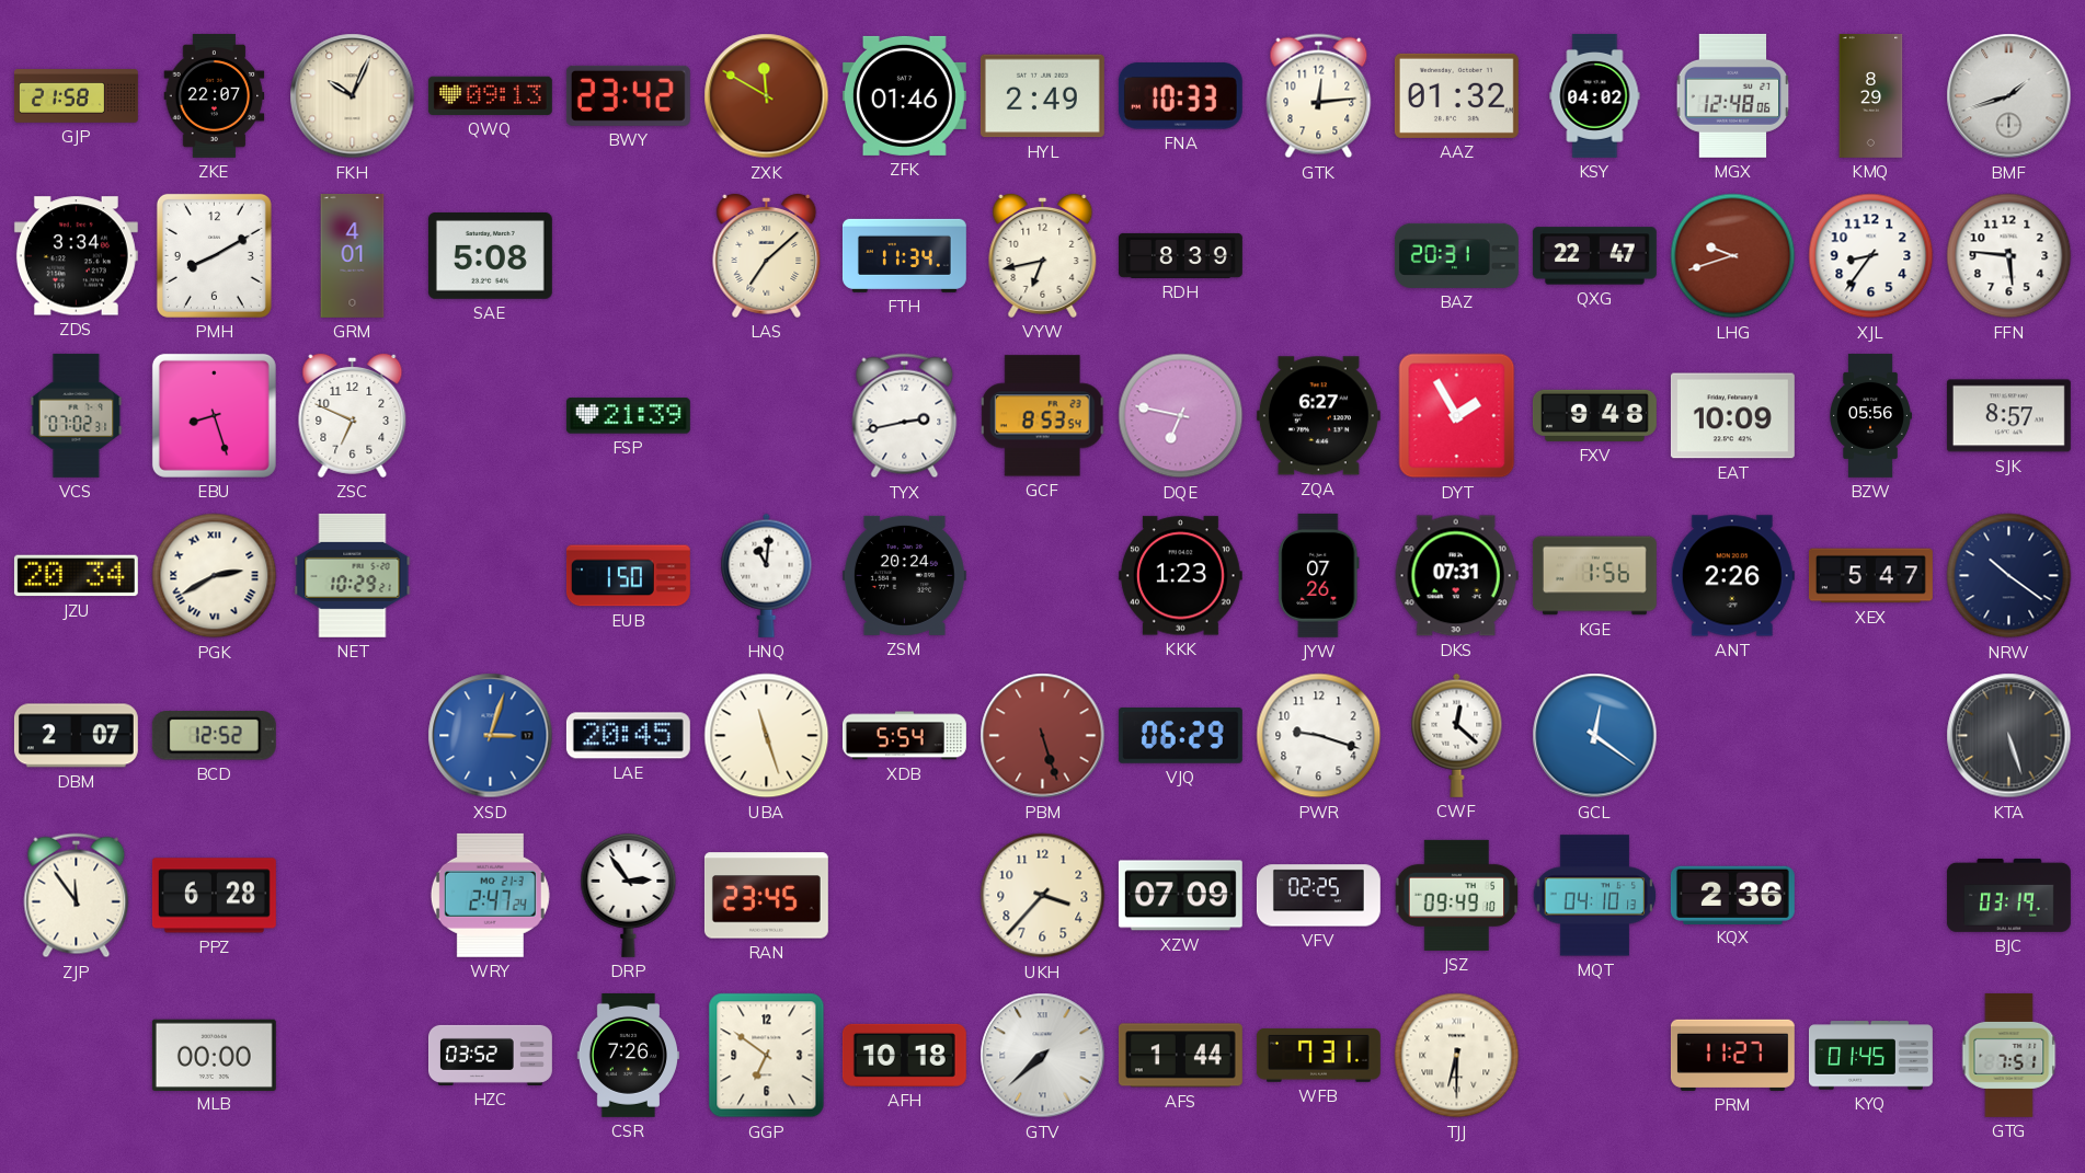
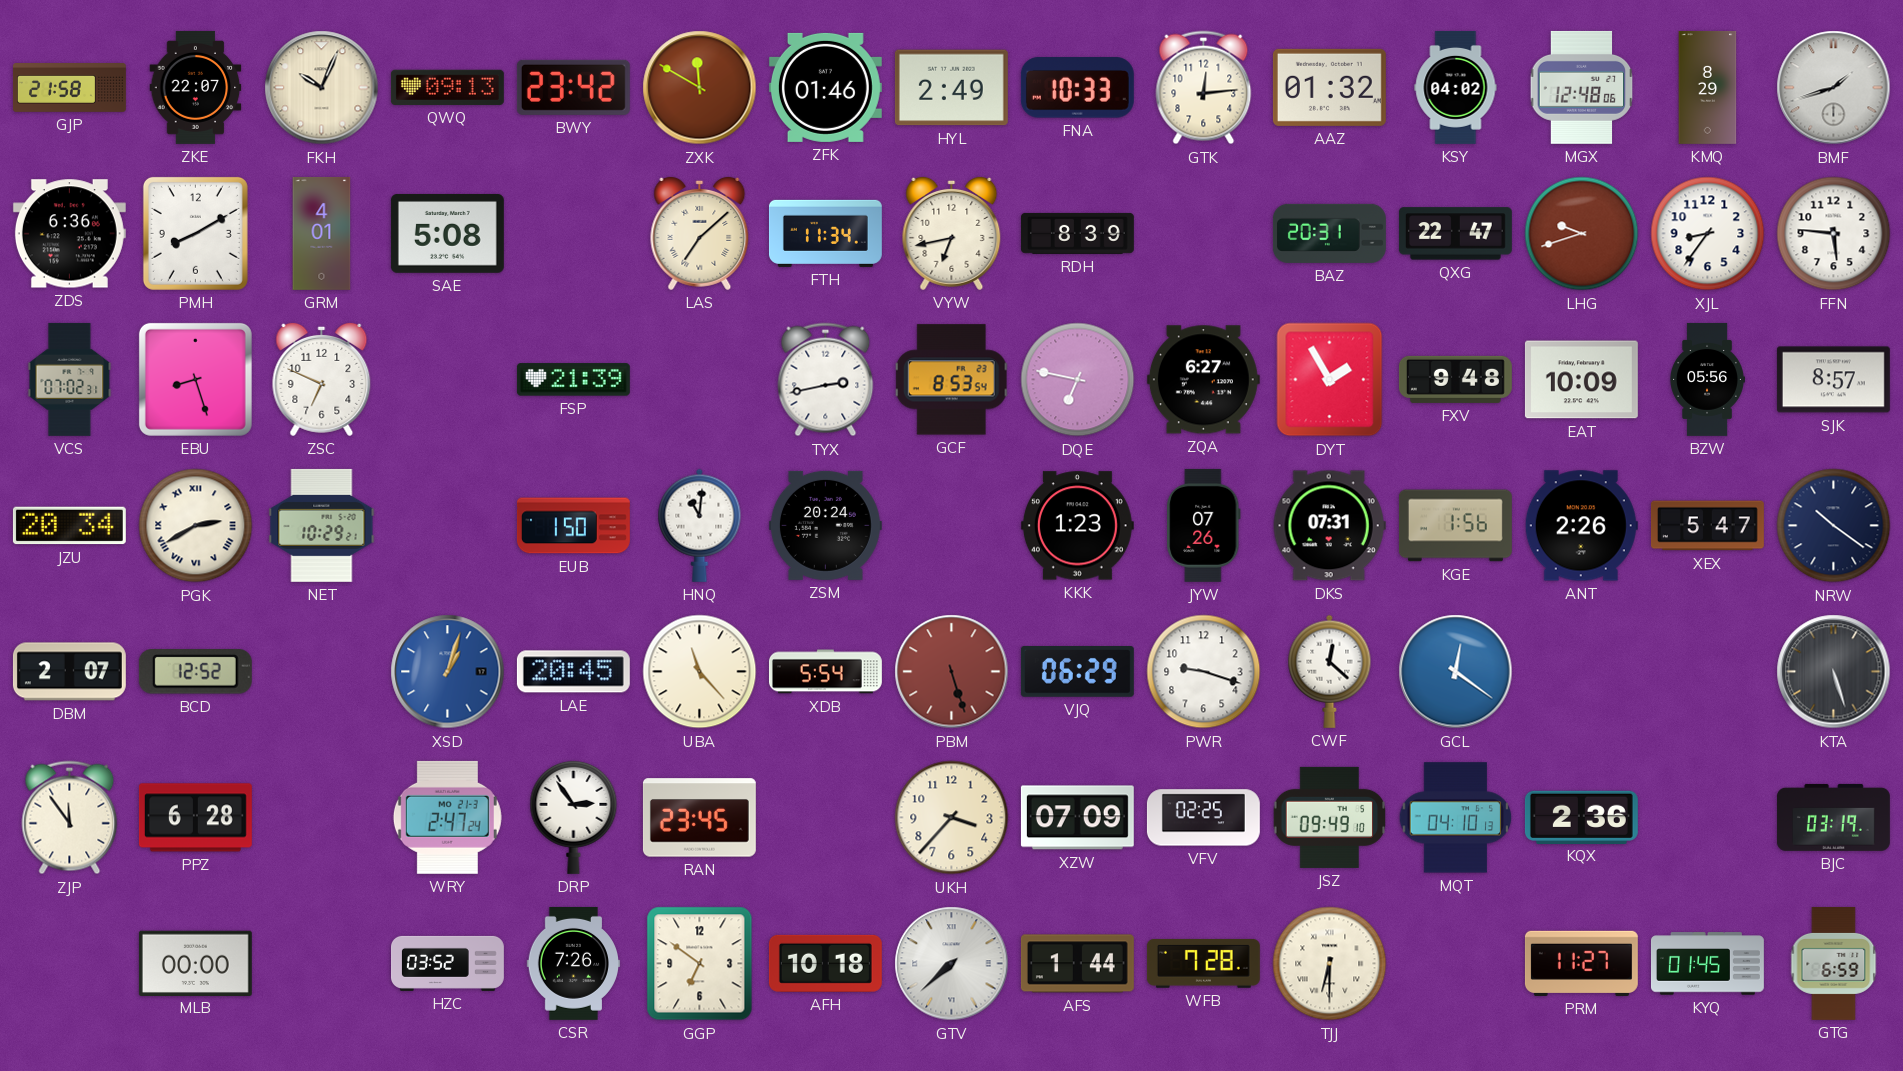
ZDS: 3:34 -> 6:36 (69, 234)
XSD: 3:03 -> 1:03 (448, 672)
UBA: 11:27 -> 11:23 (700, 672)
WFB: 7:31 -> 7:28 (1203, 963)
GTG: 7:51 -> 6:59 (1834, 963)
